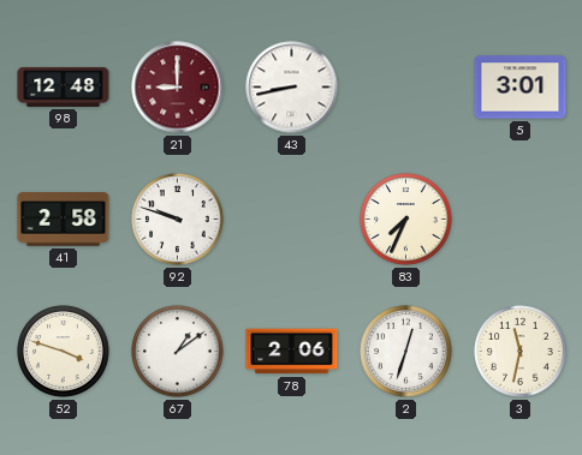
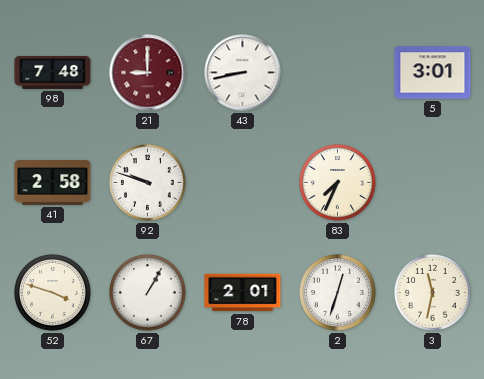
98: 12:48 -> 7:48 (53, 72)
67: 1:09 -> 1:05 (148, 293)
78: 2:06 -> 2:01 (243, 293)
